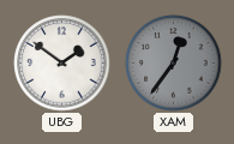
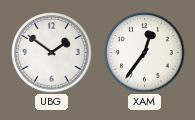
XAM dial: grey -> white (145, 53)
